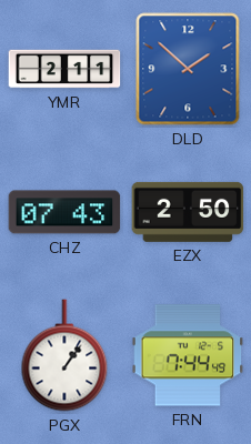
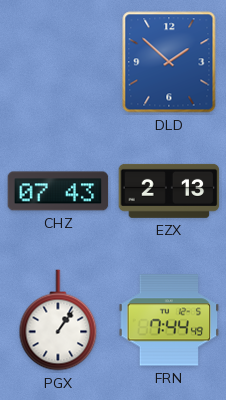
YMR: 2:11 -> none (64, 69)
EZX: 2:50 -> 2:13 (169, 191)
